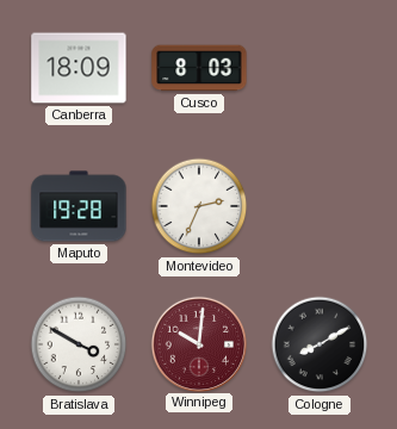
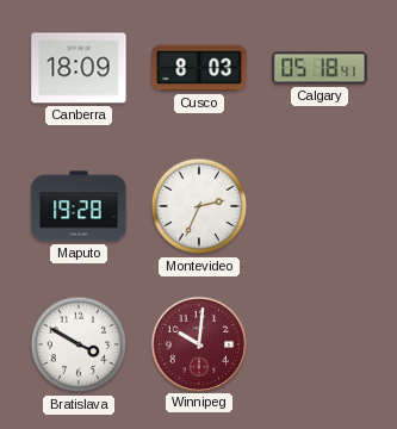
Calgary: none -> 05:18 (320, 68)
Cologne: 8:10 -> none (320, 344)
